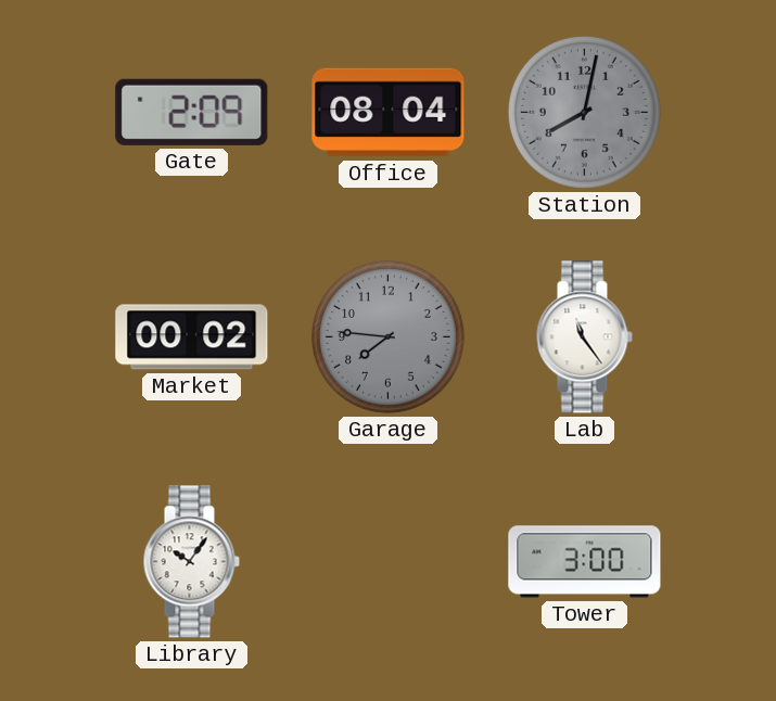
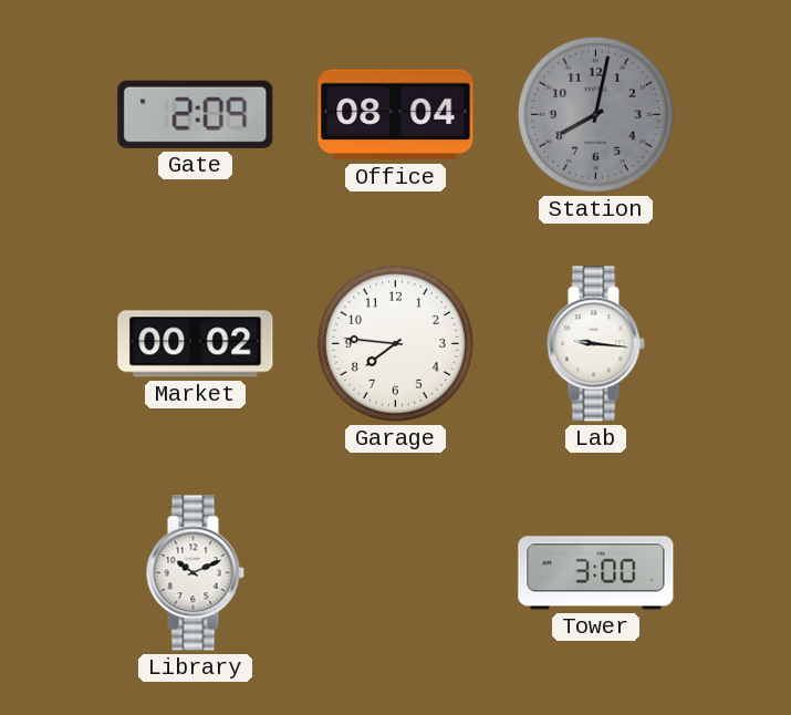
Garage dial: grey -> white (395, 343)
Lab: 11:24 -> 9:16 (595, 344)
Library: 10:06 -> 10:11 (195, 573)
